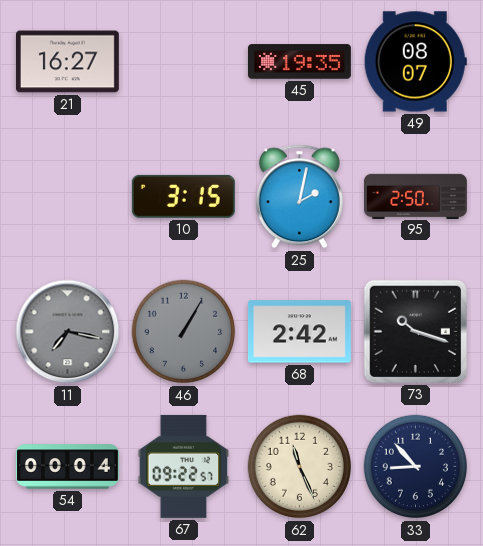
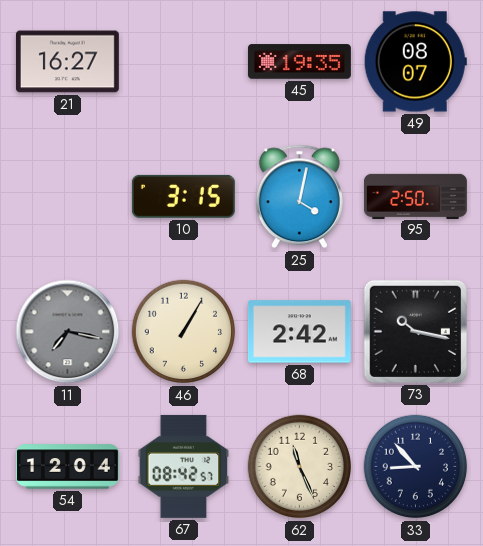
25: 2:02 -> 4:02 (299, 197)
46 dial: grey -> cream (184, 332)
73: 10:18 -> 10:17 (415, 331)
54: 00:04 -> 12:04 (67, 467)
67: 09:22 -> 08:42 (184, 466)
